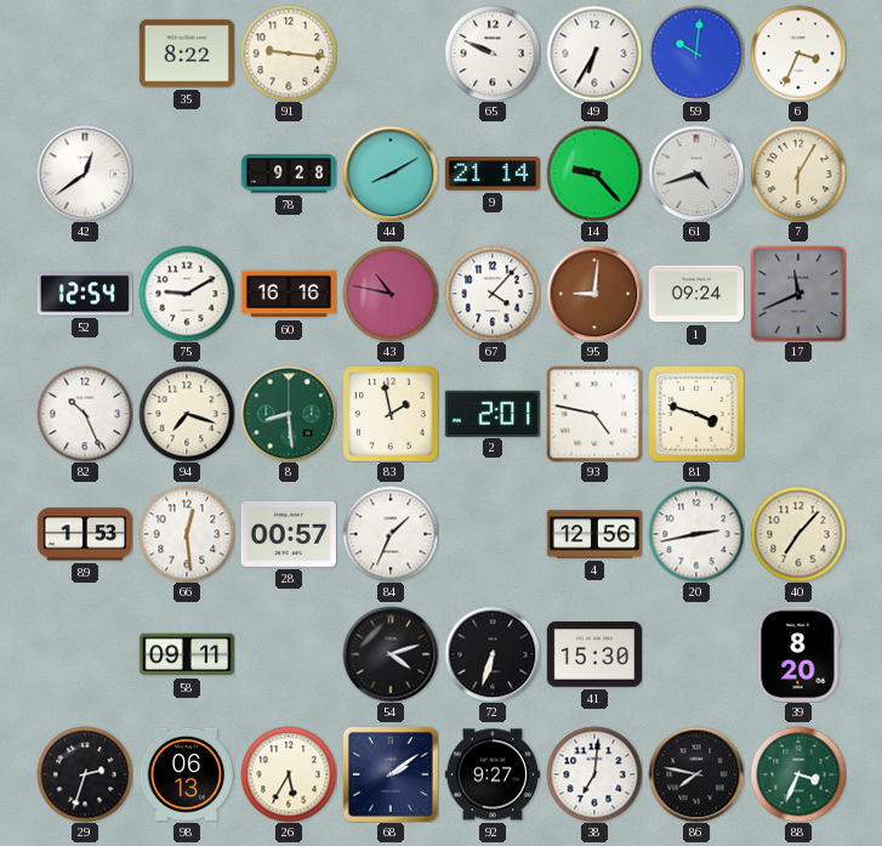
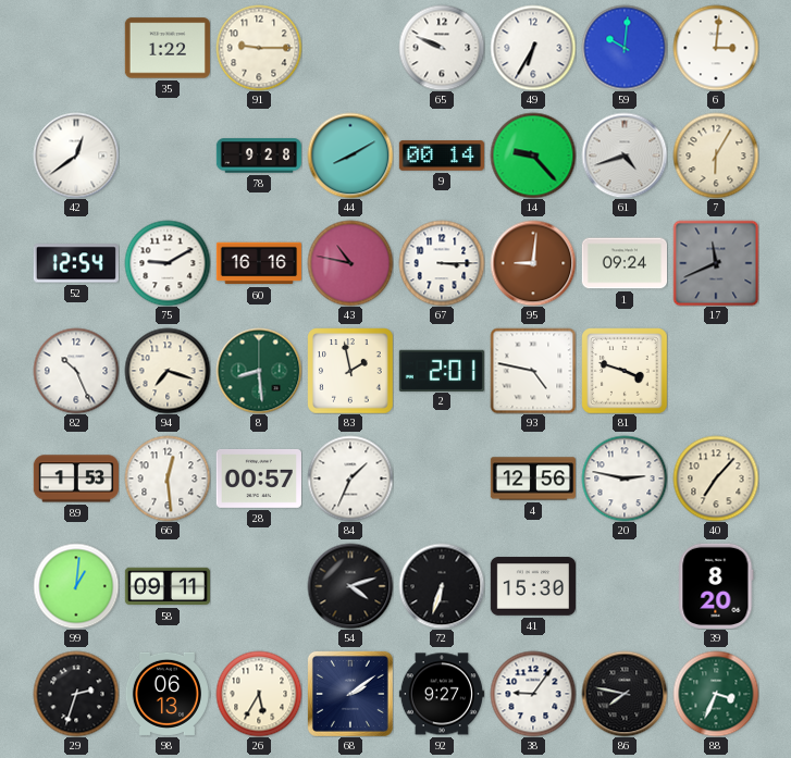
35: 8:22 -> 1:22 (168, 48)
91: 9:16 -> 9:15 (259, 48)
6: 3:34 -> 3:01 (716, 48)
9: 21:14 -> 00:14 (442, 156)
67: 4:07 -> 3:15 (442, 263)
20: 2:43 -> 2:47 (625, 479)
99: none -> 1:01 (76, 586)
38: 7:01 -> 9:06 (533, 694)
